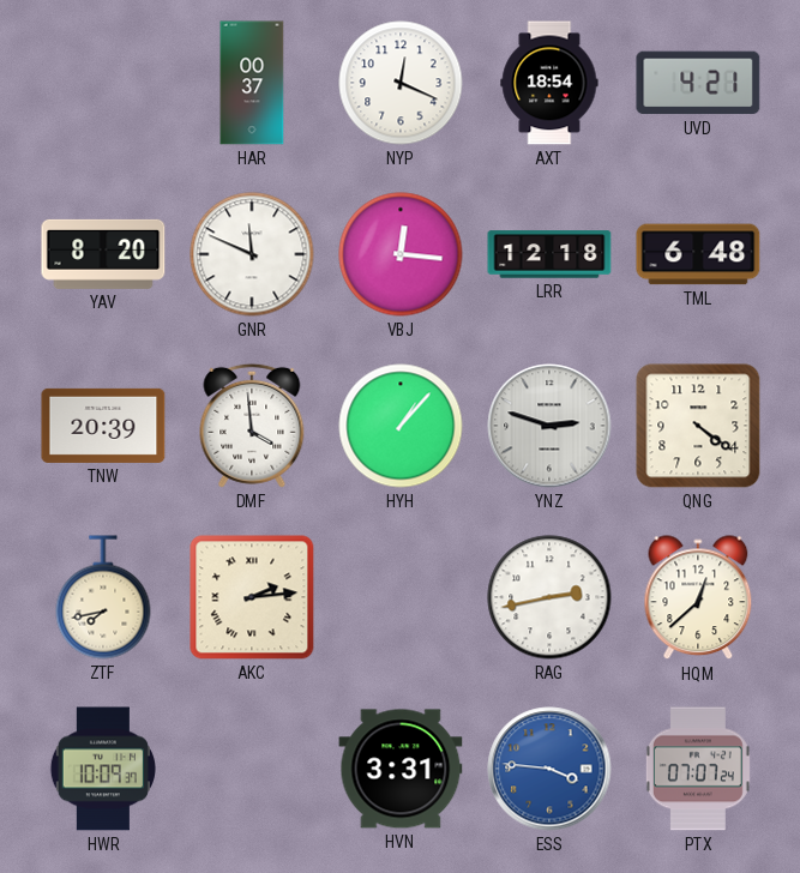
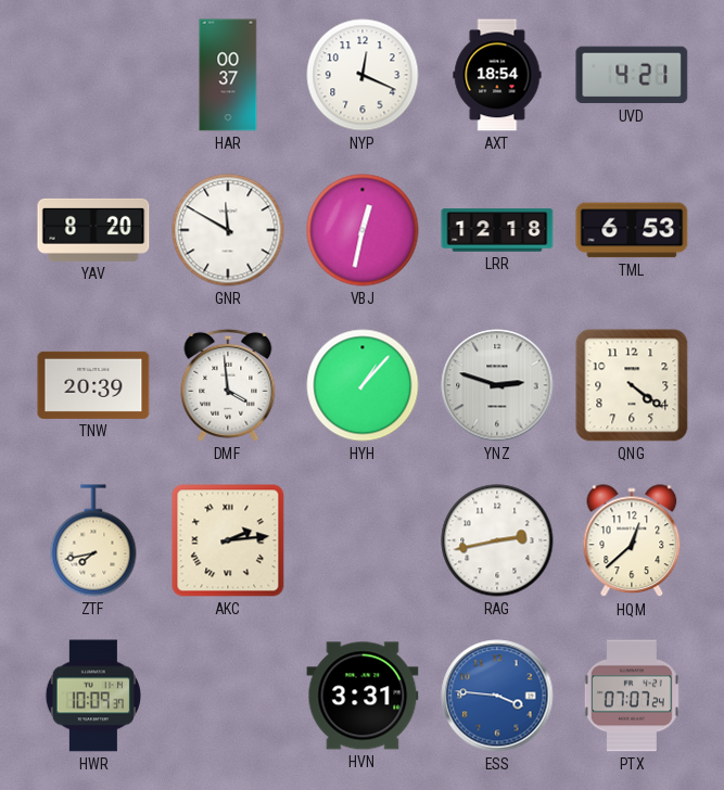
GNR: 11:49 -> 11:50 (228, 230)
VBJ: 12:16 -> 12:32 (363, 230)
TML: 6:48 -> 6:53 (632, 230)
